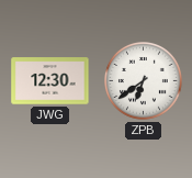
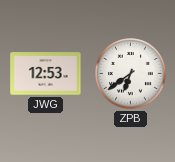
JWG: 12:30 -> 12:53 (46, 74)
